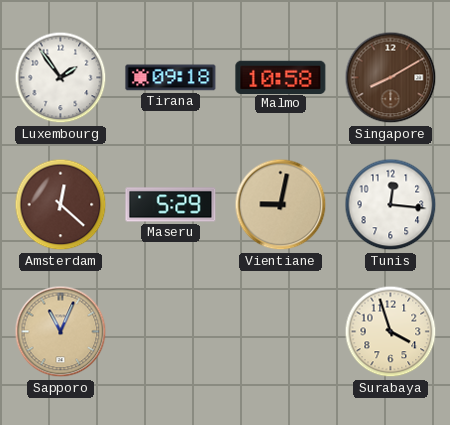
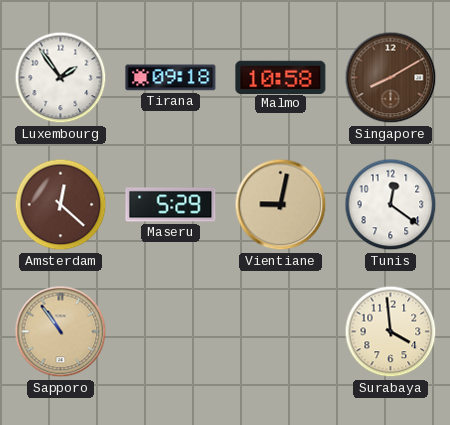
Tunis: 12:16 -> 12:21 (391, 205)
Sapporo: 11:04 -> 10:54 (61, 332)
Surabaya: 3:57 -> 3:59 (391, 332)
